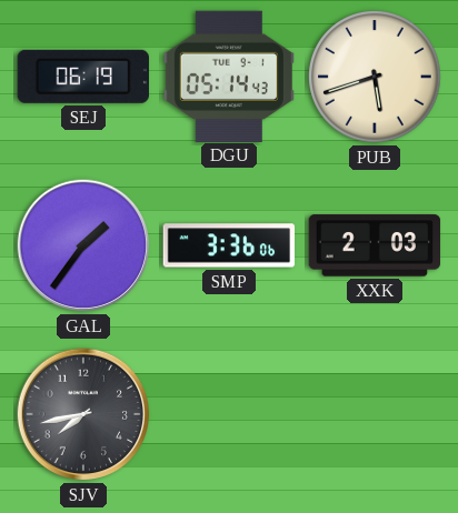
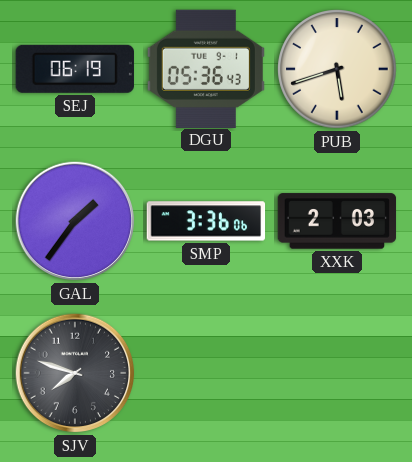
DGU: 05:14 -> 05:36 (206, 68)
SJV: 7:43 -> 7:48 (75, 373)
